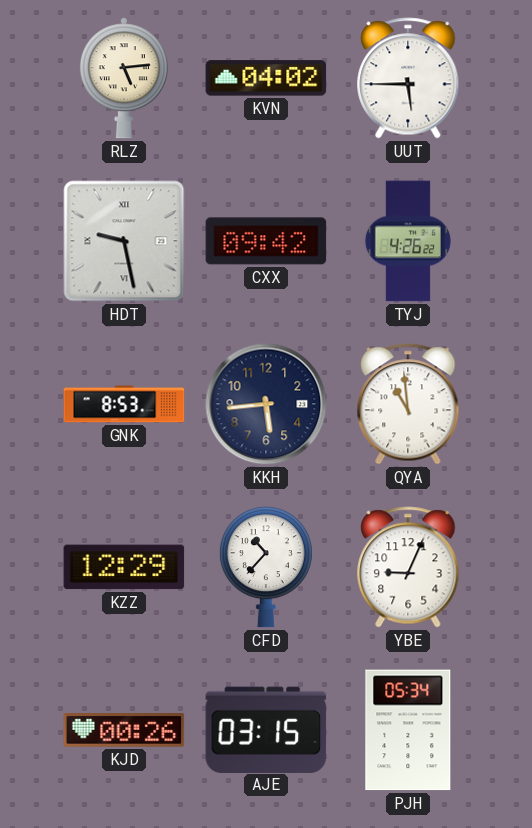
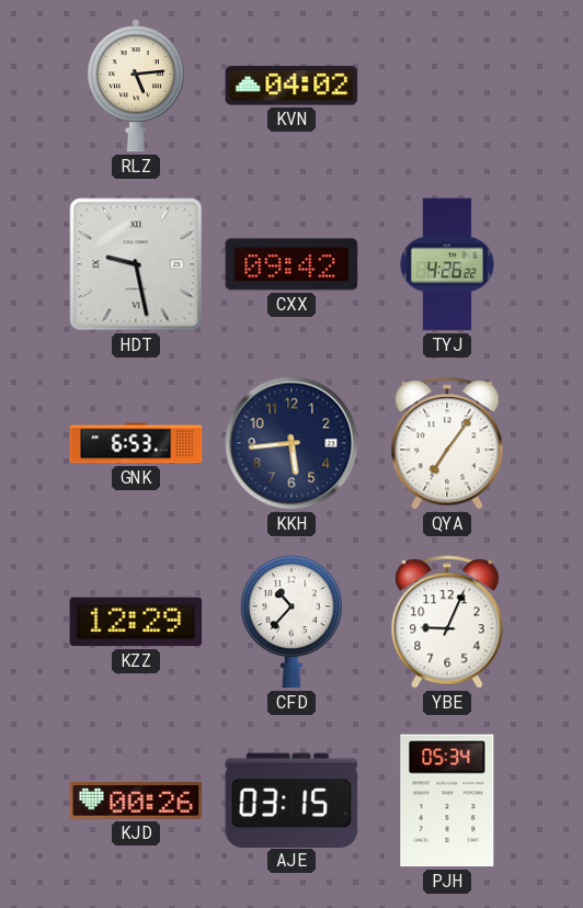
UUT: 5:45 -> none (408, 78)
GNK: 8:53 -> 6:53 (136, 443)
QYA: 10:59 -> 7:06 (447, 443)
